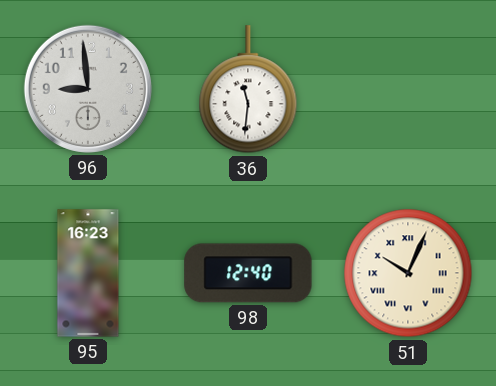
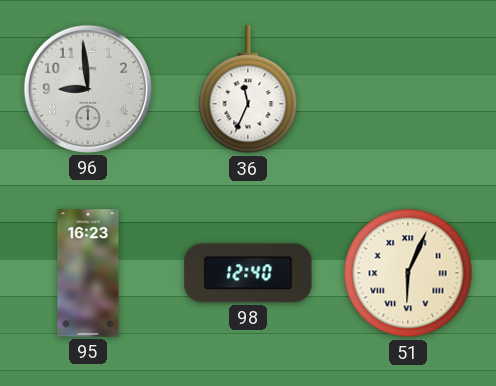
36: 11:31 -> 11:34 (248, 90)
51: 10:04 -> 6:04 (408, 273)
